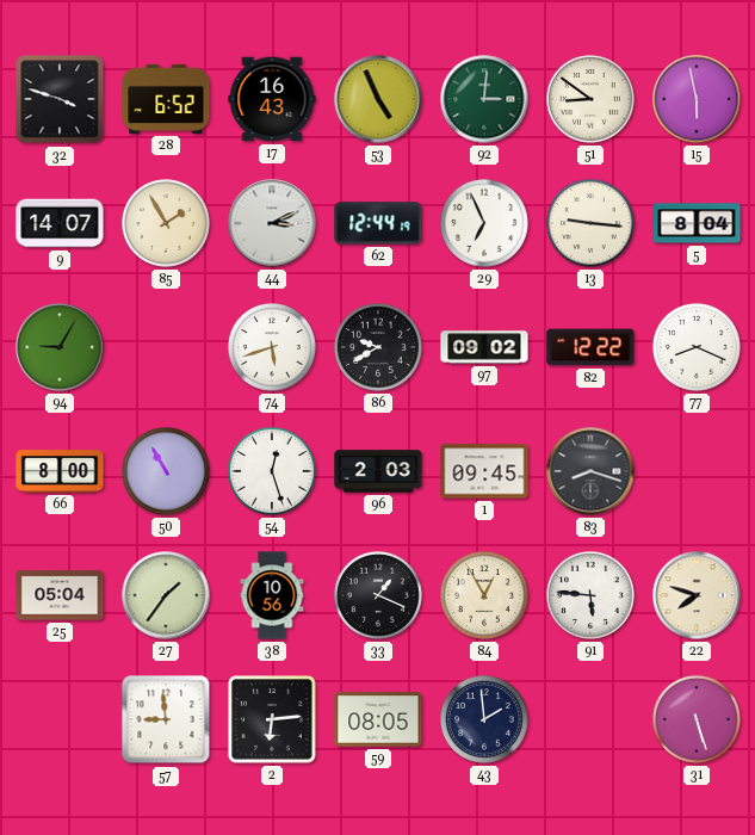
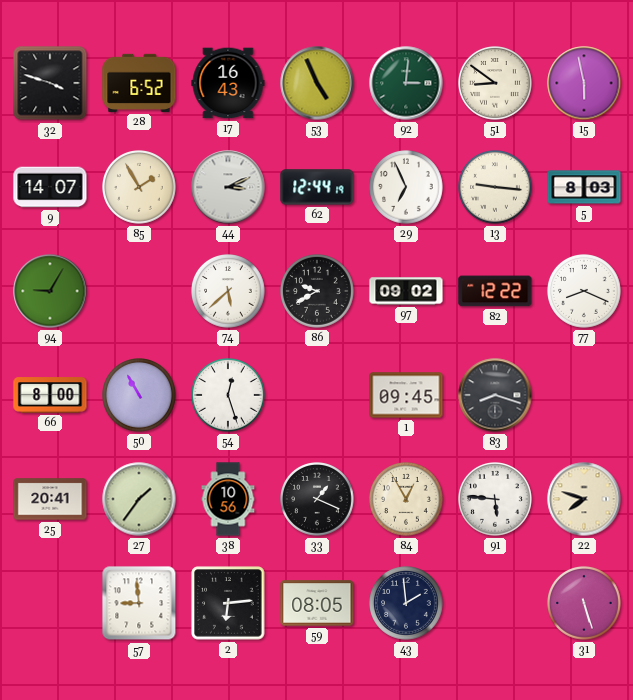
5: 8:04 -> 8:03 (584, 187)
74: 5:42 -> 5:38 (228, 291)
96: 2:03 -> none (378, 471)
25: 05:04 -> 20:41 (50, 499)
